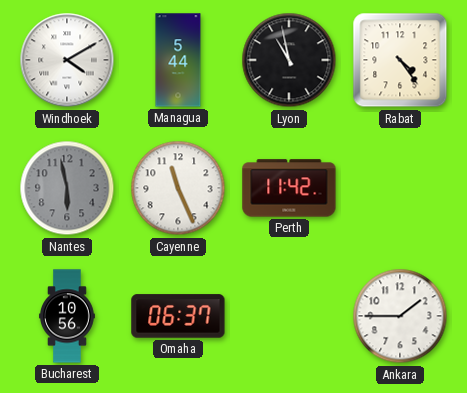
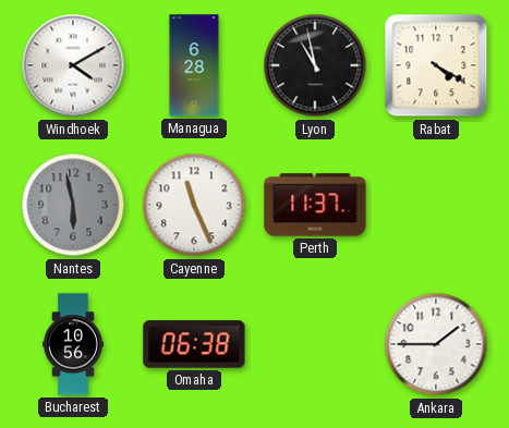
Managua: 5:44 -> 6:28 (194, 65)
Rabat: 4:24 -> 4:20 (436, 65)
Perth: 11:42 -> 11:37 (315, 205)
Omaha: 06:37 -> 06:38 (194, 344)
